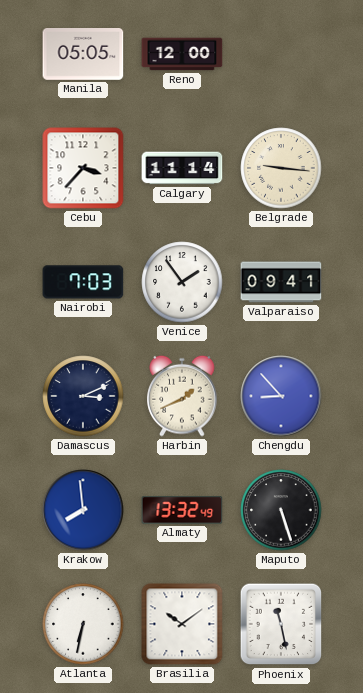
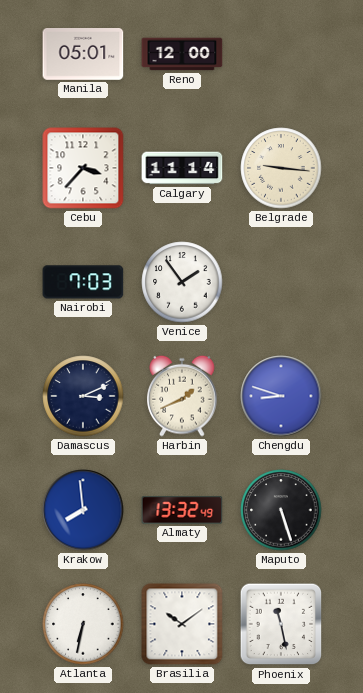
Manila: 05:05 -> 05:01 (83, 55)
Valparaiso: 09:41 -> none (281, 282)
Chengdu: 8:53 -> 8:48 (281, 396)
